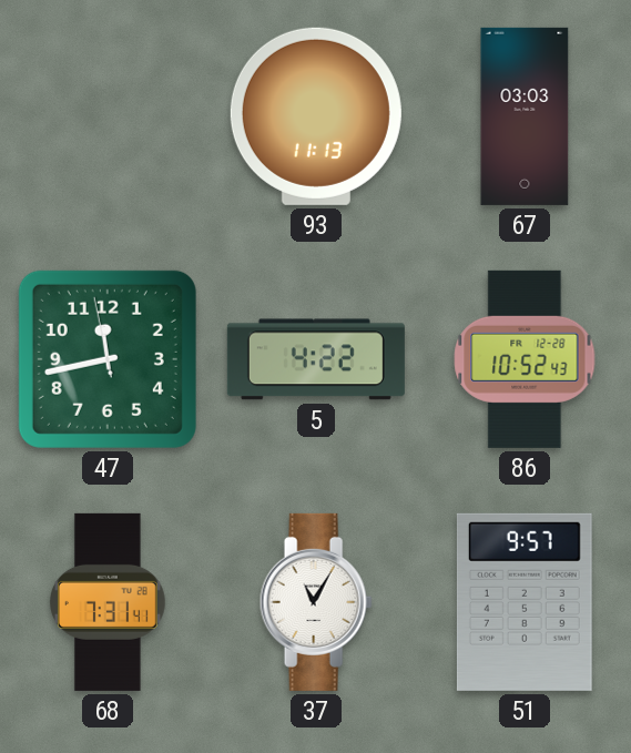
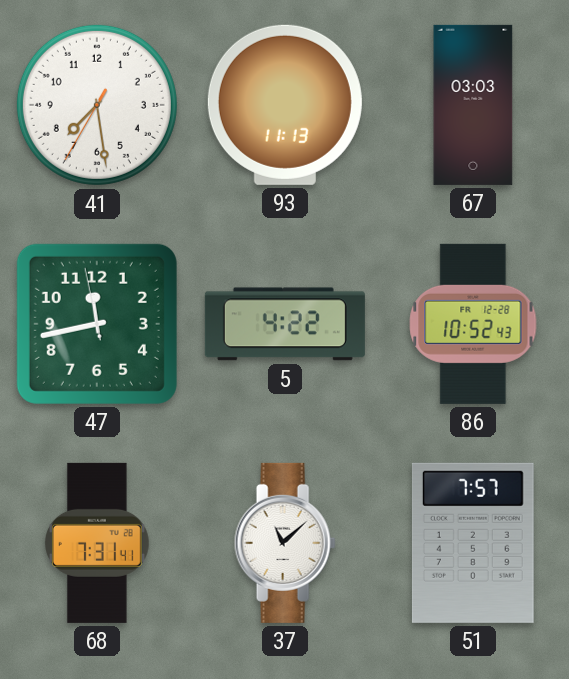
41: none -> 7:28 (97, 105)
37: 11:05 -> 11:08 (285, 543)
51: 9:57 -> 7:57 (473, 543)
